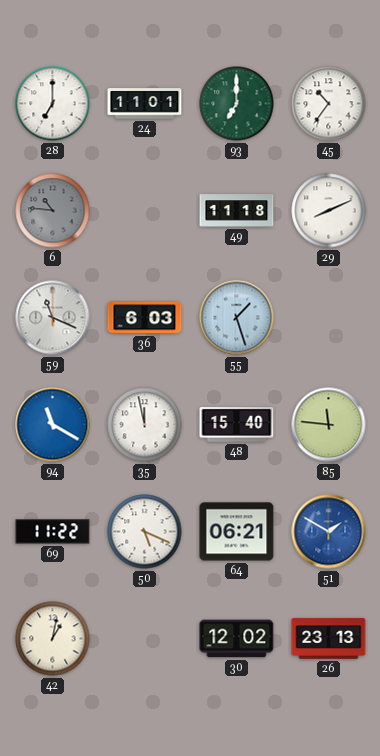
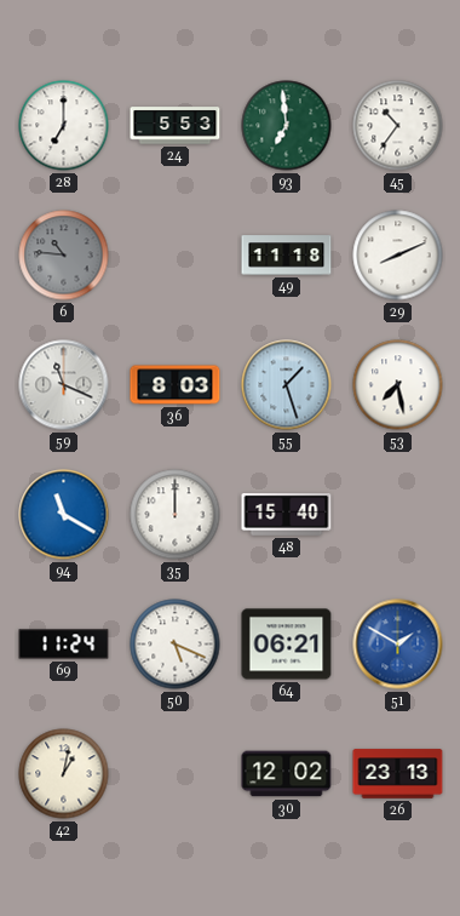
24: 11:01 -> 5:53 (176, 126)
93: 7:00 -> 6:59 (287, 126)
36: 6:03 -> 8:03 (176, 385)
53: none -> 7:28 (398, 385)
35: 11:58 -> 12:00 (176, 515)
85: 11:46 -> none (329, 425)
69: 11:22 -> 11:24 (64, 645)
